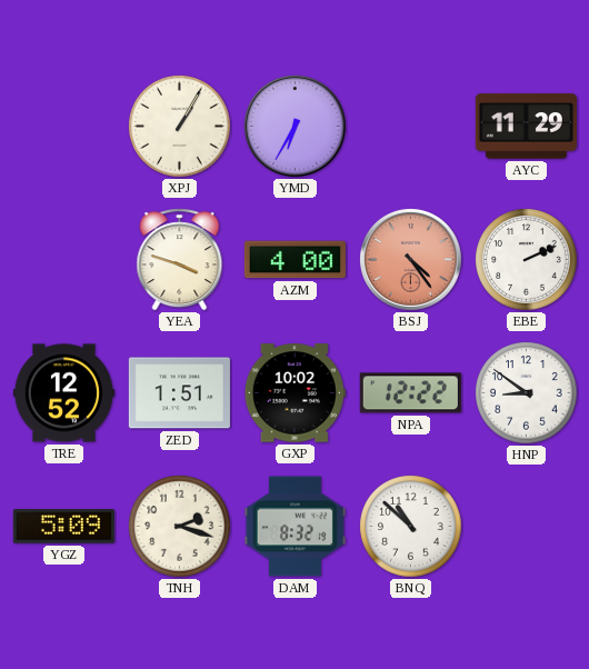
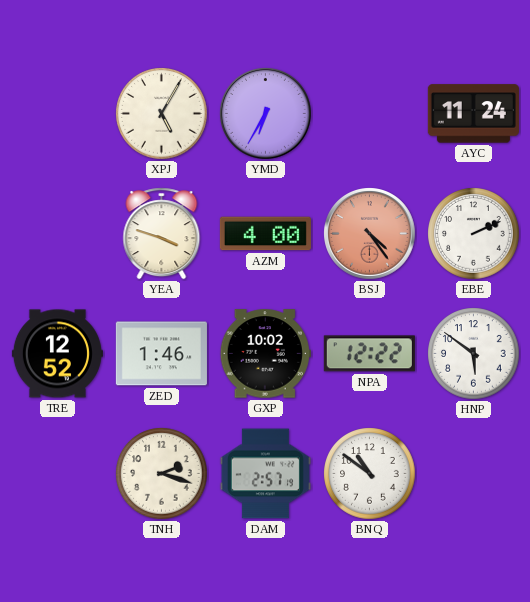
XPJ: 1:05 -> 5:05 (162, 114)
AYC: 11:29 -> 11:24 (473, 114)
ZED: 1:51 -> 1:46 (161, 354)
HNP: 8:51 -> 5:51 (474, 354)
YGZ: 5:09 -> none (63, 527)
DAM: 8:32 -> 2:57 (265, 474)
BNQ: 10:52 -> 10:51 (370, 474)
